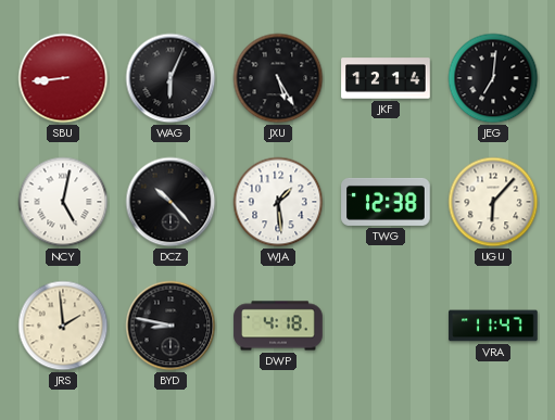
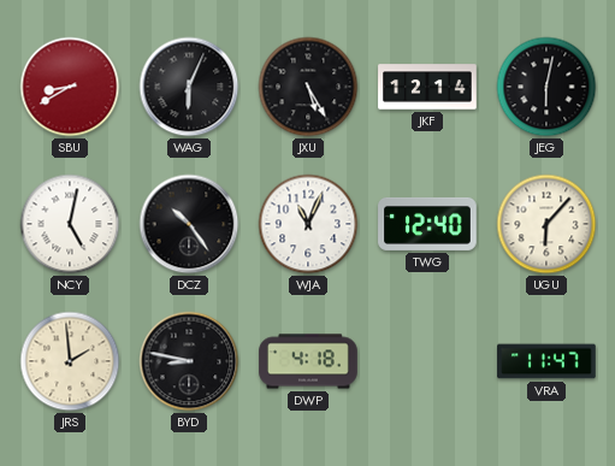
SBU: 8:44 -> 8:40 (70, 87)
JEG: 7:01 -> 6:02 (546, 87)
DCZ: 10:23 -> 10:24 (189, 224)
WJA: 1:29 -> 11:04 (308, 224)
TWG: 12:38 -> 12:40 (427, 224)
